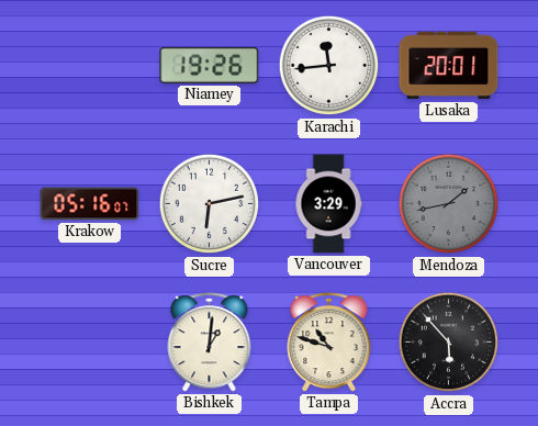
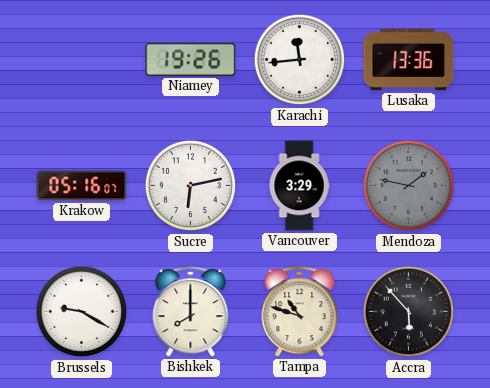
Lusaka: 20:01 -> 13:36 (409, 60)
Mendoza: 1:43 -> 1:47 (409, 186)
Brussels: none -> 9:20 (82, 312)
Bishkek: 1:01 -> 8:00 (191, 312)
